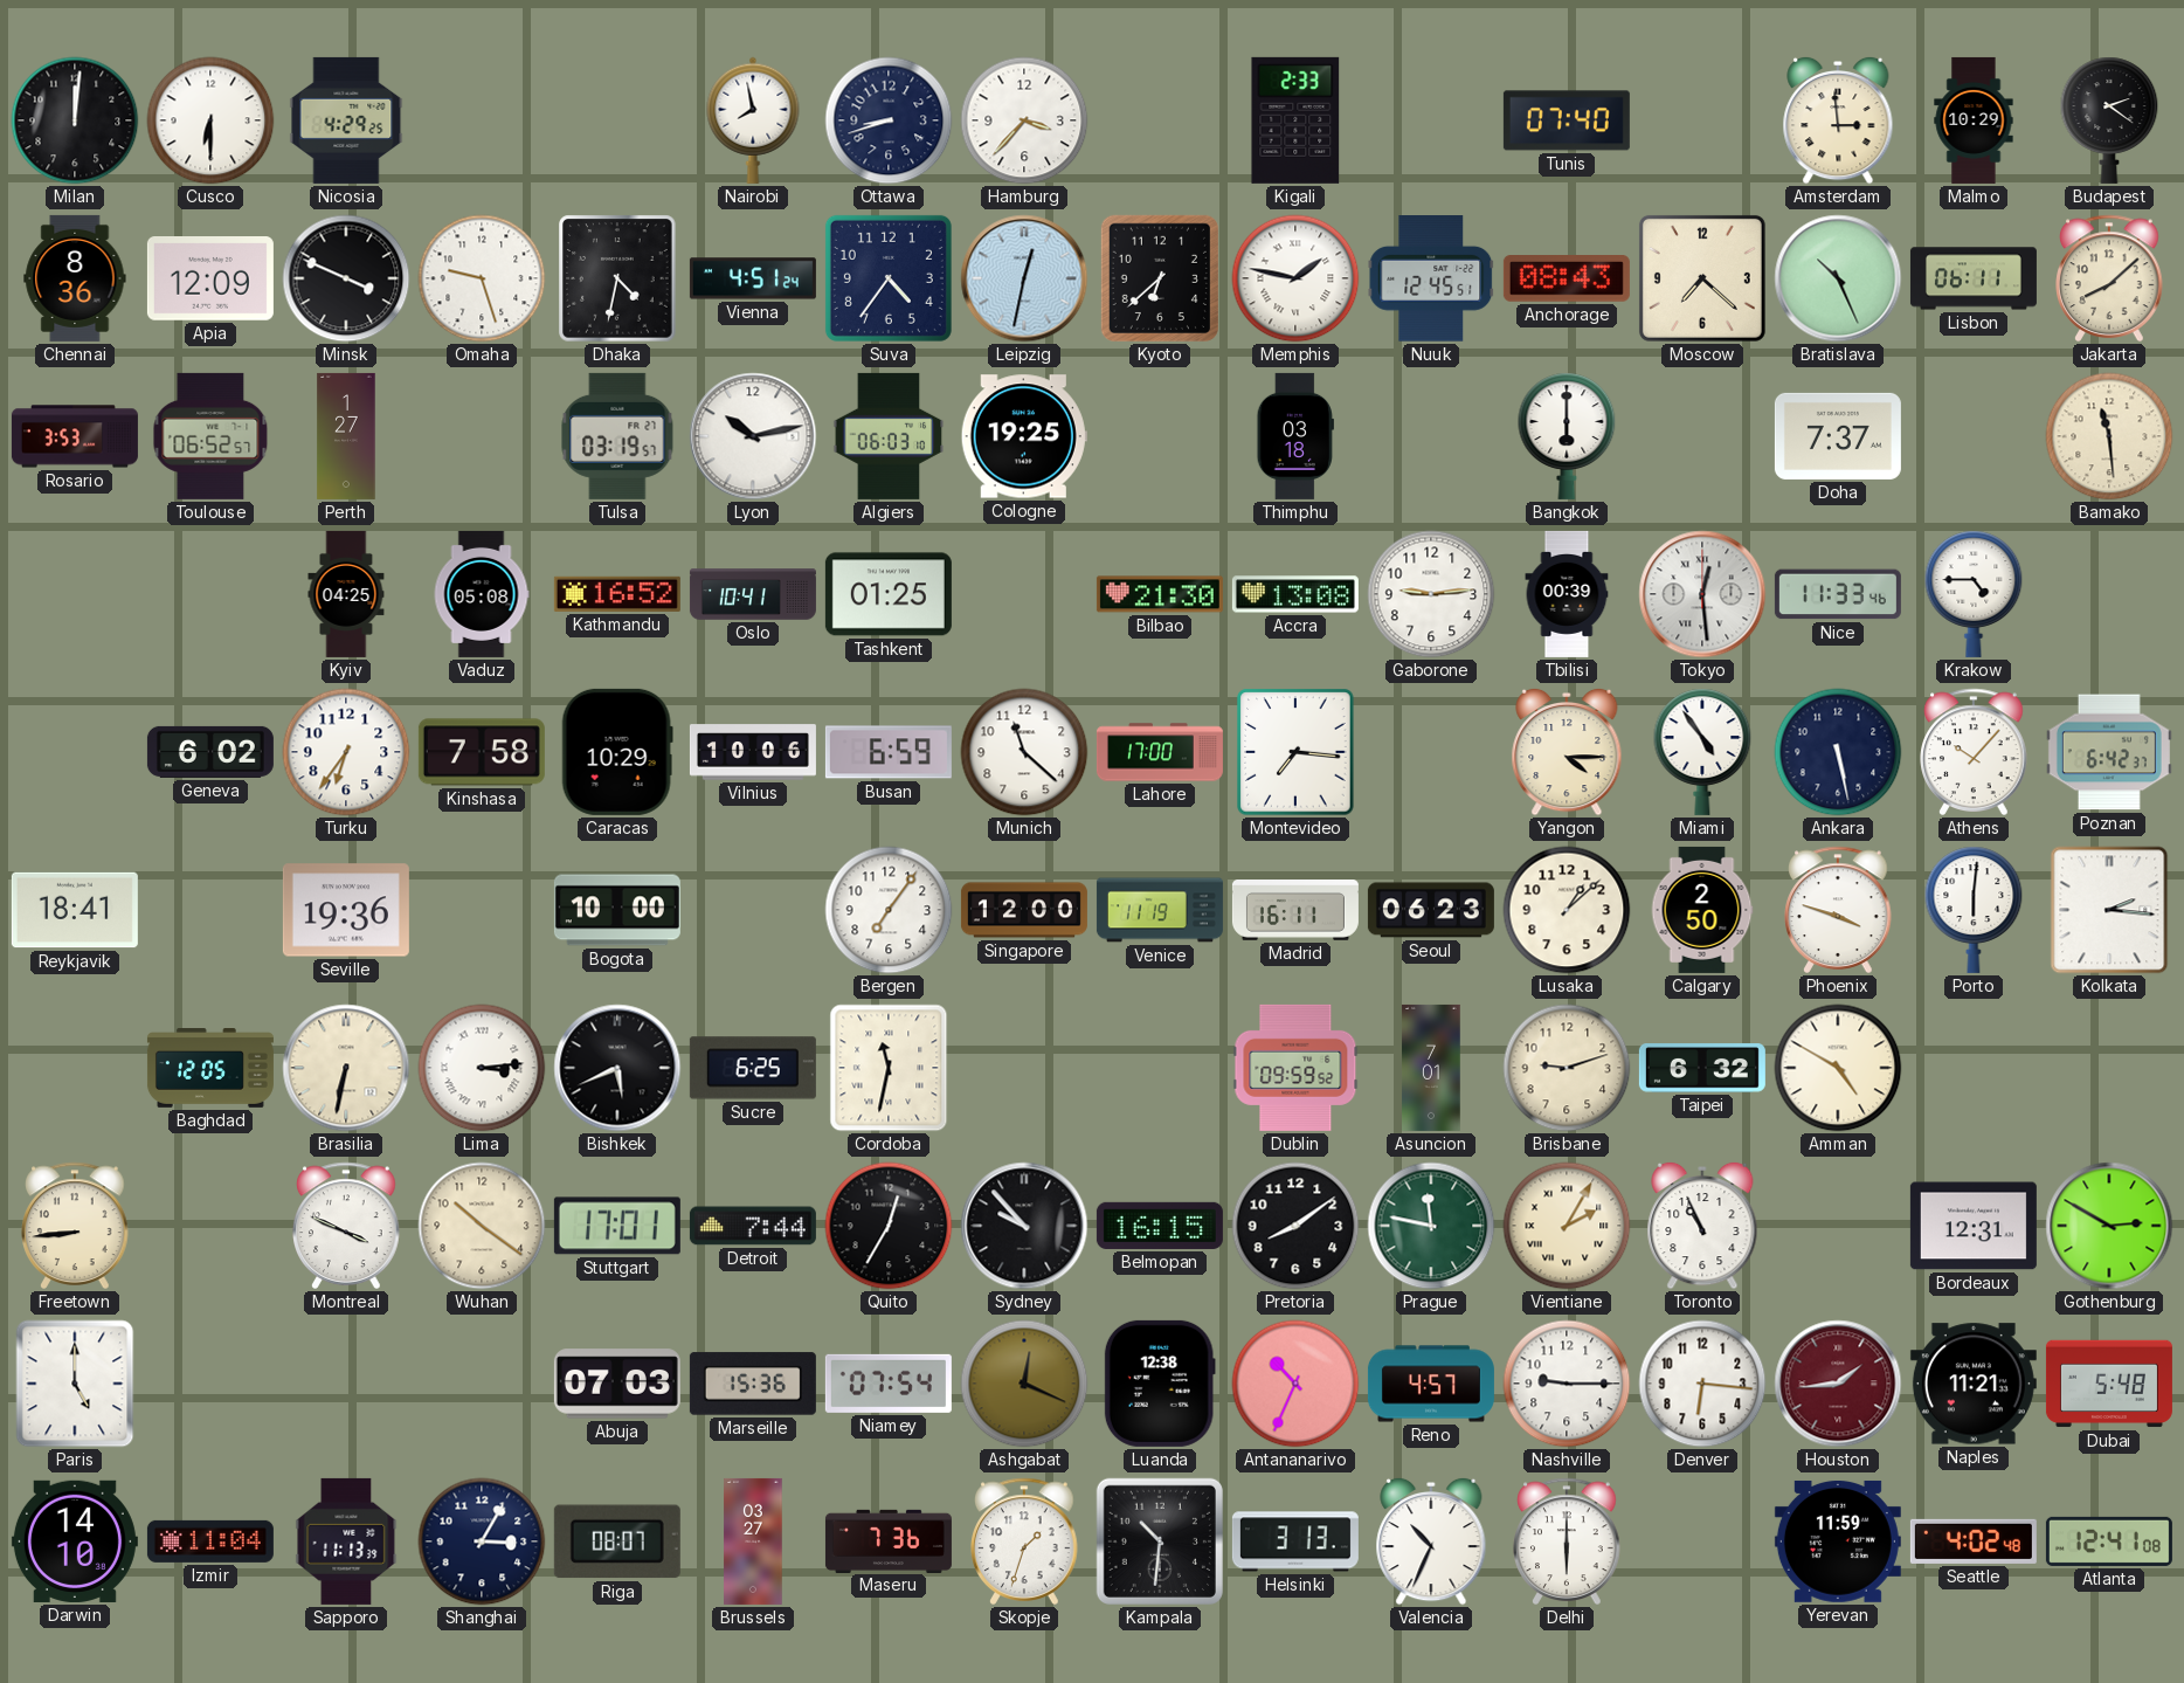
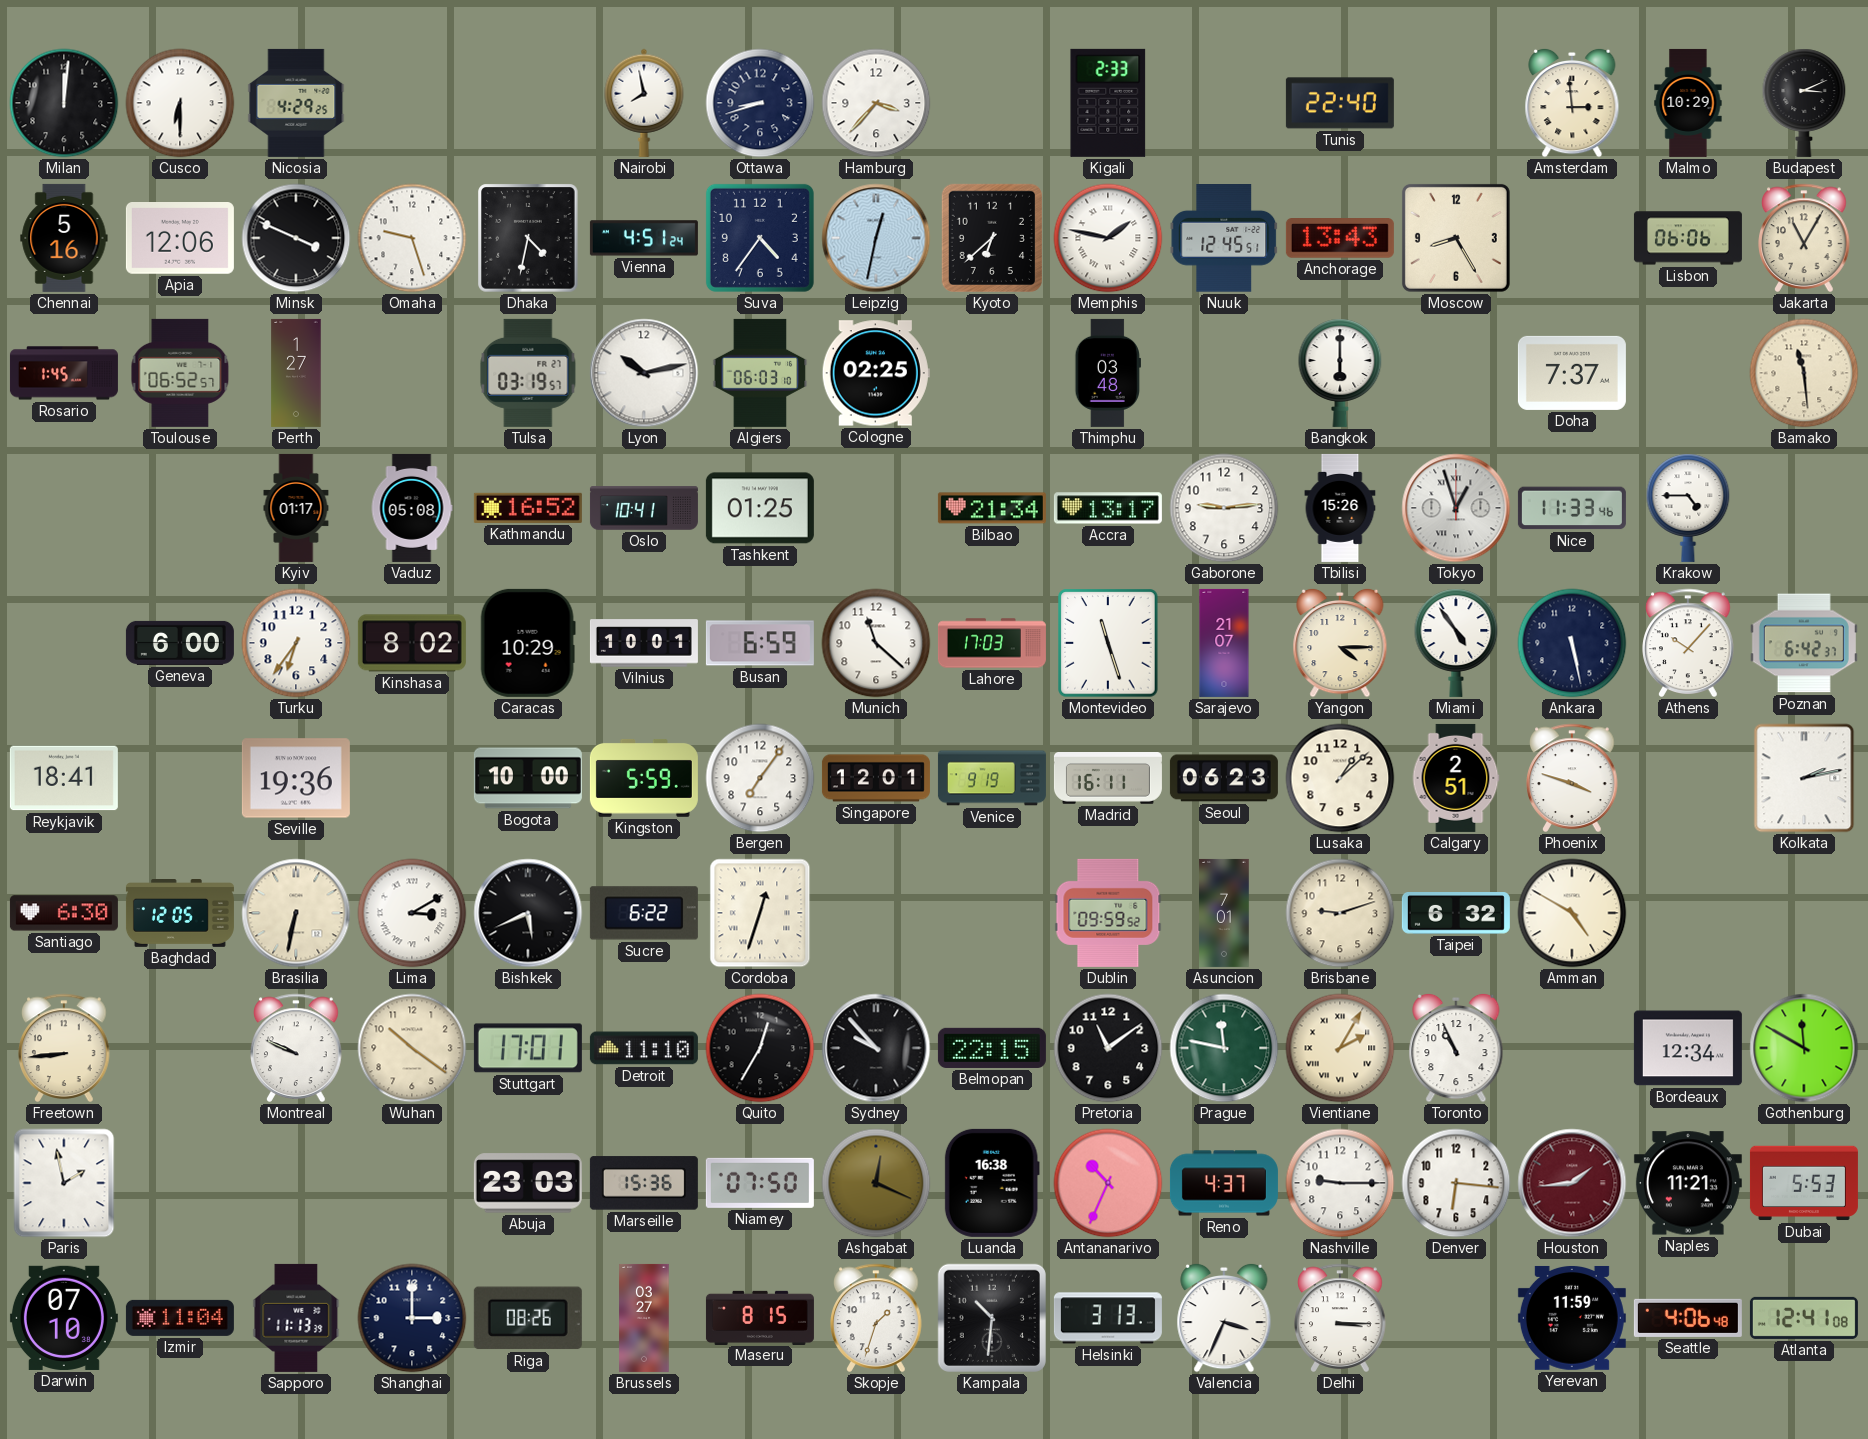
Tunis: 07:40 -> 22:40 (1340, 103)
Budapest: 2:21 -> 3:11 (1804, 103)
Chennai: 8:36 -> 5:16 (64, 238)
Apia: 12:09 -> 12:06 (180, 239)
Anchorage: 08:43 -> 13:43 (1340, 239)
Moscow: 7:22 -> 8:25 (1456, 238)
Bratislava: 10:26 -> none (1838, 278)
Lisbon: 06:11 -> 06:06 (1688, 238)
Jakarta: 8:08 -> 11:05 (1804, 238)
Rosario: 3:53 -> 1:45 (64, 373)
Cologne: 19:25 -> 02:25 (876, 373)
Thimphu: 03:18 -> 03:48 (1108, 373)
Kyiv: 04:25 -> 01:17 (296, 508)
Bilbao: 21:30 -> 21:34 (992, 508)
Accra: 13:08 -> 13:17 (1108, 508)
Tbilisi: 00:39 -> 15:26 (1340, 508)
Tokyo: 12:29 -> 12:57 (1456, 508)
Geneva: 6:02 -> 6:00 (180, 643)
Kinshasa: 7:58 -> 8:02 (412, 643)
Vilnius: 10:06 -> 10:01 (644, 643)
Lahore: 17:00 -> 17:03 (992, 643)
Montevideo: 7:16 -> 11:27 (1108, 643)
Sarajevo: none -> 21:07 (1224, 643)
Kingston: none -> 5:59 (644, 778)
Singapore: 12:00 -> 12:01 (876, 778)
Venice: 11:19 -> 9:19 (992, 778)
Calgary: 2:50 -> 2:51 (1456, 778)
Porto: 6:01 -> none (1974, 910)
Kolkata: 2:16 -> 2:13 (1804, 778)
Santiago: none -> 6:30 (64, 913)
Lima: 3:14 -> 3:10 (412, 913)
Sucre: 6:25 -> 6:22 (644, 913)
Cordoba: 11:32 -> 12:33 (760, 913)
Montreal: 3:49 -> 9:49 (296, 1048)
Detroit: 7:44 -> 11:10 (644, 1048)
Belmopan: 16:15 -> 22:15 (992, 1048)
Pretoria: 8:09 -> 11:09 (1108, 1048)
Bordeaux: 12:31 -> 12:34 (1688, 1048)
Gothenburg: 2:50 -> 11:50 (1804, 1048)
Paris: 5:00 -> 1:58 (64, 1183)
Abuja: 07:03 -> 23:03 (528, 1183)
Niamey: 07:54 -> 07:50 (760, 1183)
Luanda: 12:38 -> 16:38 (992, 1183)
Reno: 4:57 -> 4:37 (1224, 1183)
Dubai: 5:48 -> 5:53 (1804, 1183)
Darwin: 14:10 -> 07:10 (64, 1318)
Shanghai: 3:05 -> 3:00 (412, 1318)
Riga: 08:07 -> 08:26 (528, 1318)
Maseru: 7:36 -> 8:15 (760, 1317)
Valencia: 10:34 -> 3:34 (1224, 1318)
Delhi: 6:00 -> 3:15 (1340, 1318)
Seattle: 4:02 -> 4:06 (1688, 1318)
